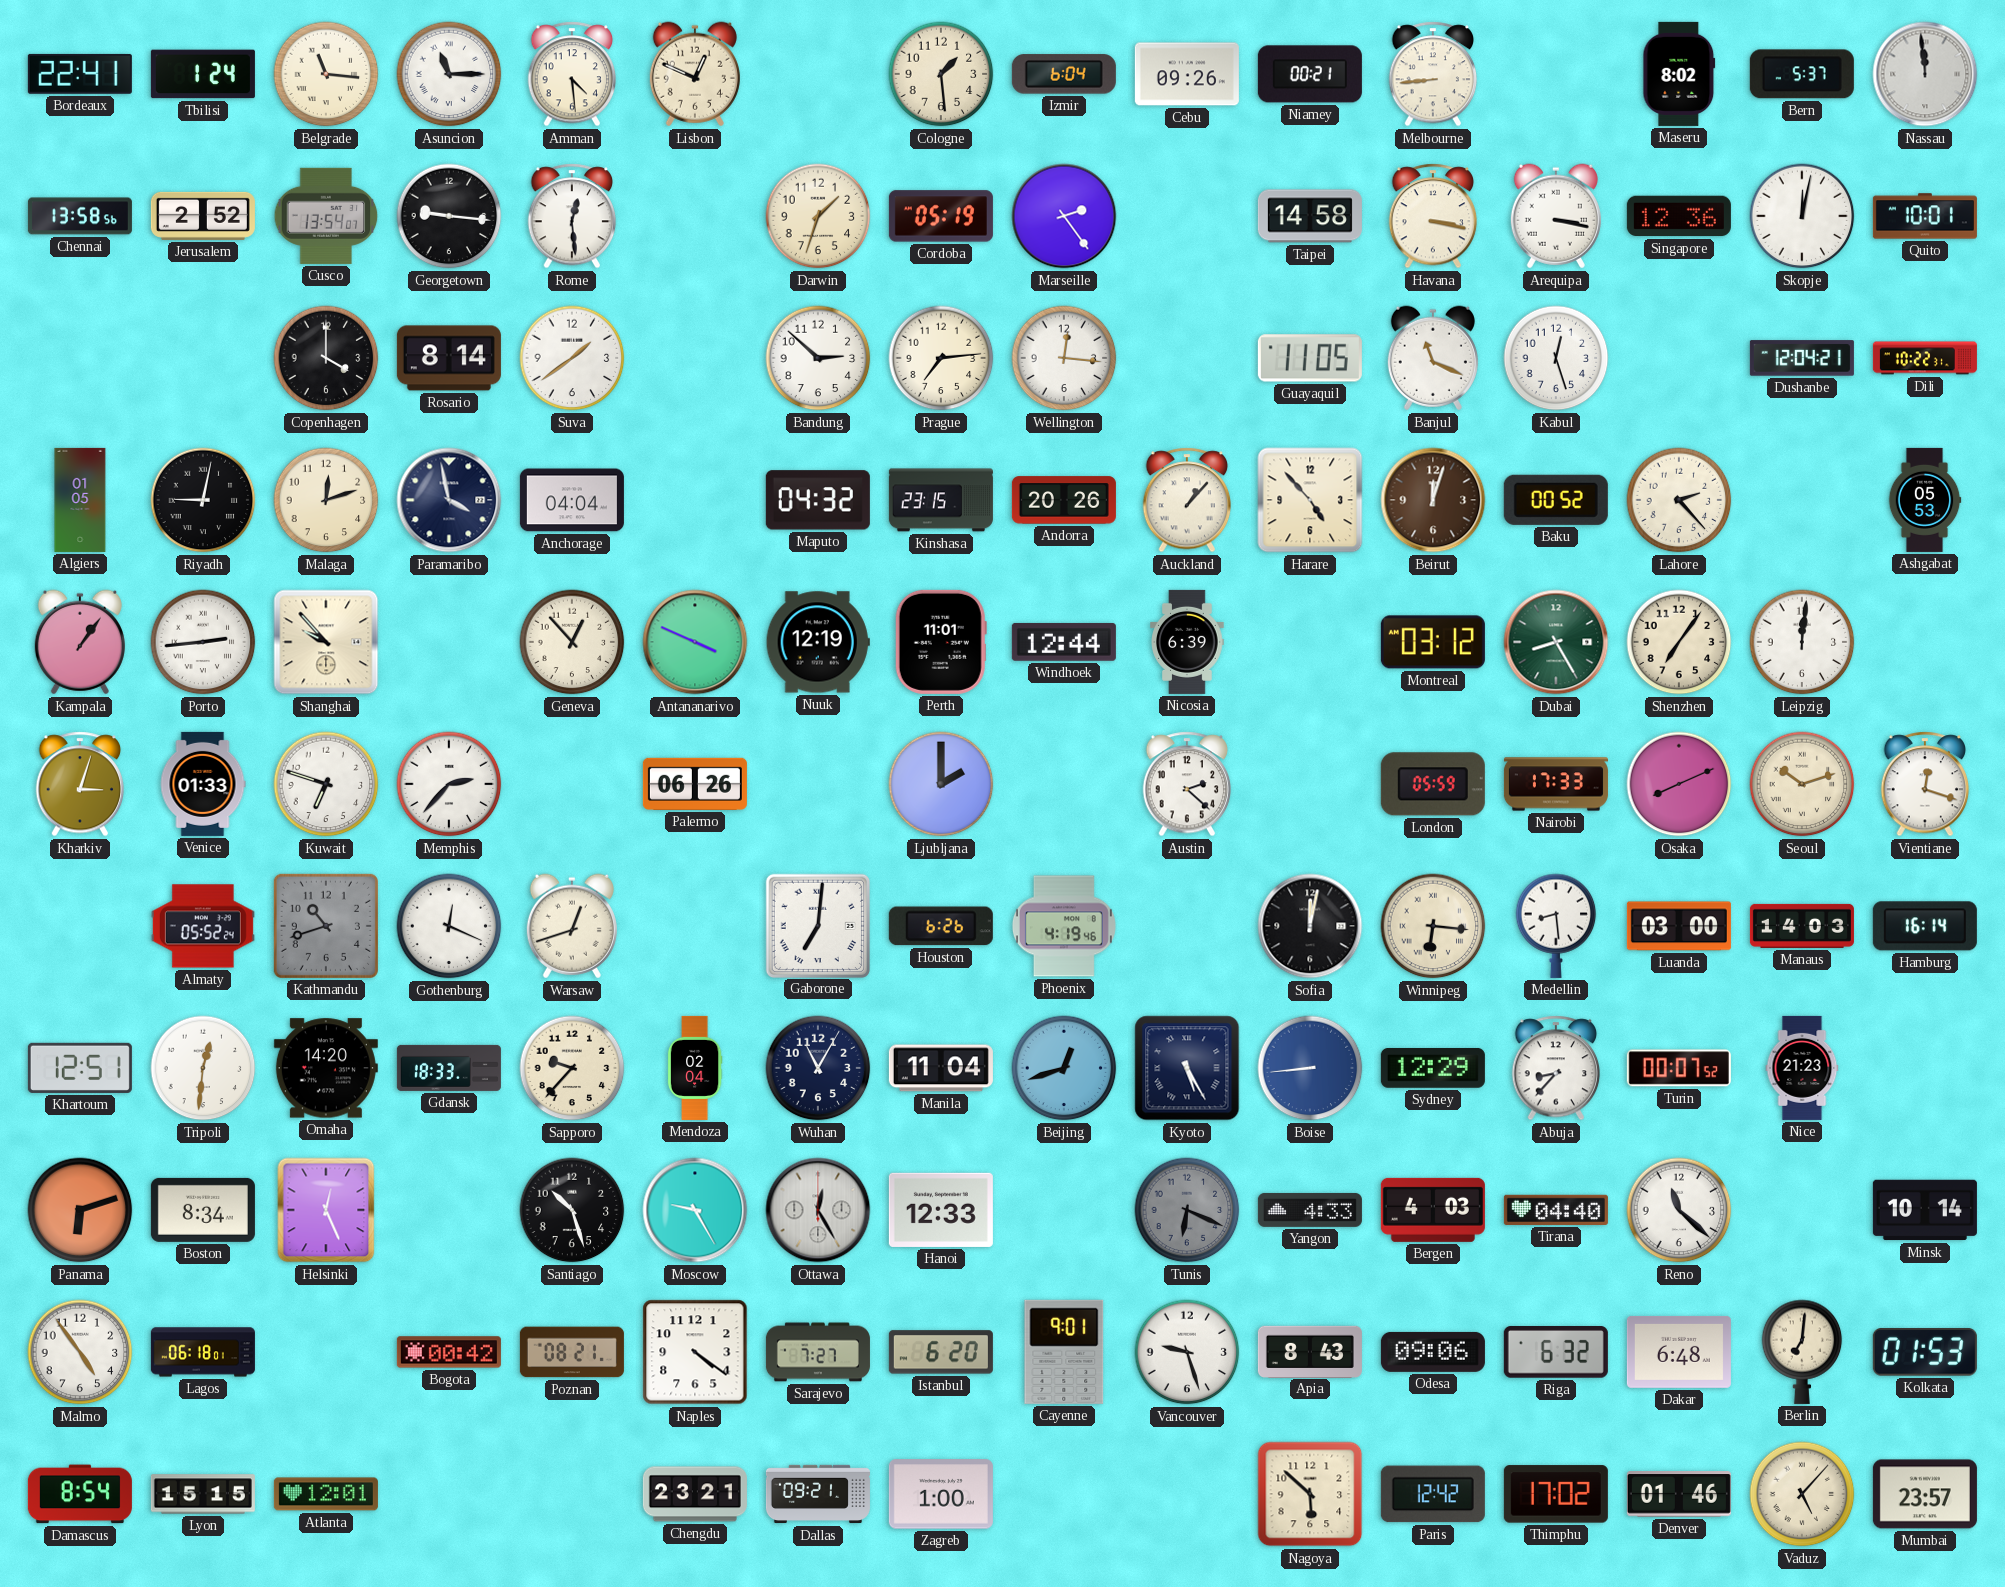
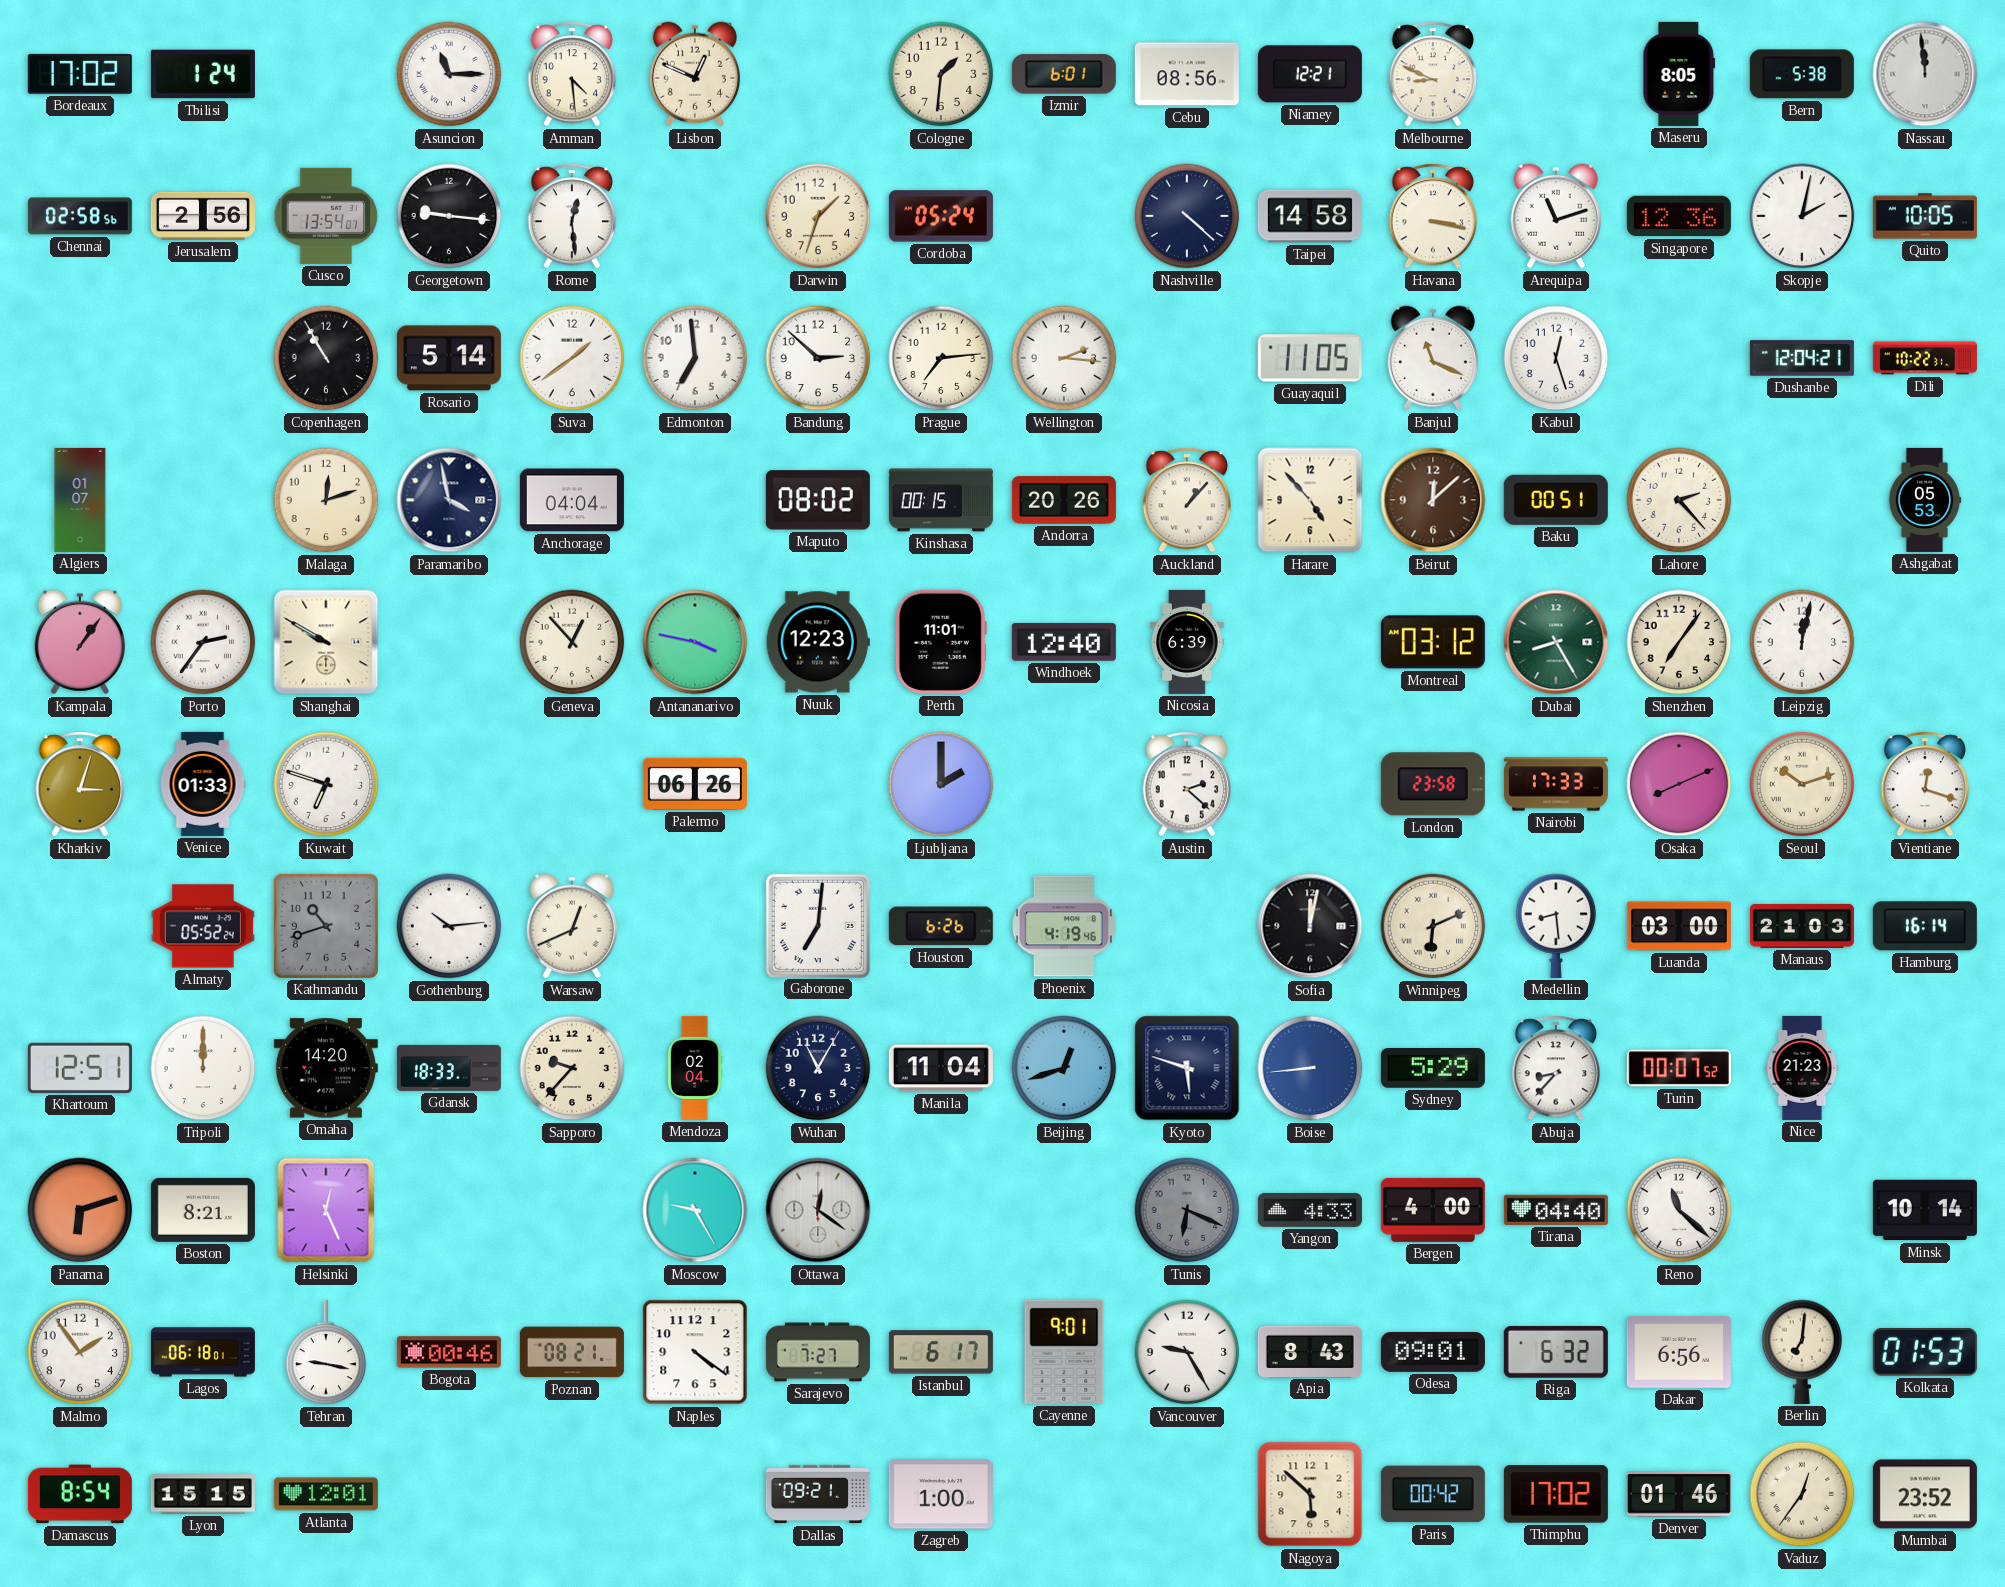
Bordeaux: 22:41 -> 17:02 (80, 74)
Belgrade: 11:16 -> none (326, 74)
Cologne: 1:29 -> 1:31 (941, 74)
Izmir: 6:04 -> 6:01 (1064, 74)
Cebu: 09:26 -> 08:56 (1187, 74)
Niamey: 00:21 -> 12:21 (1310, 74)
Melbourne: 8:44 -> 8:49 (1433, 74)
Maseru: 8:02 -> 8:05 (1679, 74)
Bern: 5:37 -> 5:38 (1802, 74)
Chennai: 13:58 -> 02:58 (80, 216)
Jerusalem: 2:52 -> 2:56 (203, 216)
Cordoba: 05:19 -> 05:24 (941, 216)
Marseille: 2:24 -> none (1064, 216)
Nashville: none -> 4:22 (1187, 216)
Arequipa: 3:17 -> 11:12 (1556, 216)
Skopje: 12:02 -> 2:02 (1802, 216)
Quito: 10:01 -> 10:05 (1925, 216)
Copenhagen: 4:00 -> 10:55 (326, 358)
Rosario: 8:14 -> 5:14 (449, 358)
Edmonton: none -> 6:59 (695, 358)
Wellington: 12:16 -> 2:16 (1064, 358)
Algiers: 01:05 -> 01:07 (80, 500)
Riyadh: 9:02 -> none (203, 500)
Maputo: 04:32 -> 08:02 (818, 500)
Kinshasa: 23:15 -> 00:15 (941, 500)
Beirut: 12:03 -> 12:08 (1433, 500)
Baku: 00:52 -> 00:51 (1556, 500)
Porto: 2:44 -> 2:36 (203, 642)
Shanghai: 9:53 -> 9:50 (326, 642)
Antananarivo: 3:49 -> 3:47 (695, 642)
Nuuk: 12:19 -> 12:23 (818, 642)
Windhoek: 12:44 -> 12:40 (1064, 642)
Leipzig: 12:01 -> 12:02 (1802, 642)
Memphis: 2:37 -> none (449, 784)
London: 05:59 -> 23:58 (1433, 784)
Gothenburg: 12:19 -> 10:14 (449, 926)
Warsaw: 12:42 -> 12:41 (572, 926)
Winnipeg: 6:16 -> 6:11 (1433, 926)
Manaus: 14:03 -> 21:03 (1802, 926)
Tripoli: 12:31 -> 12:00 (203, 1068)
Kyoto: 5:25 -> 5:48 (1187, 1068)
Sydney: 12:29 -> 5:29 (1433, 1069)
Boston: 8:34 -> 8:21 (203, 1210)
Santiago: 10:27 -> none (572, 1210)
Ottawa: 12:25 -> 12:21 (818, 1210)
Hanoi: 12:33 -> none (941, 1210)
Bergen: 4:03 -> 4:00 (1433, 1210)
Malmo: 4:54 -> 1:54 (80, 1352)
Tehran: none -> 9:17 (326, 1352)
Bogota: 00:42 -> 00:46 (449, 1352)
Istanbul: 6:20 -> 6:17 (941, 1352)
Vancouver: 9:27 -> 9:25 (1187, 1352)
Odesa: 09:06 -> 09:01 (1433, 1352)
Dakar: 6:48 -> 6:56 (1679, 1352)
Chengdu: 23:21 -> none (695, 1494)
Paris: 12:42 -> 00:42 (1433, 1494)
Vaduz: 5:07 -> 12:36 (1802, 1494)
Mumbai: 23:57 -> 23:52 (1925, 1494)
